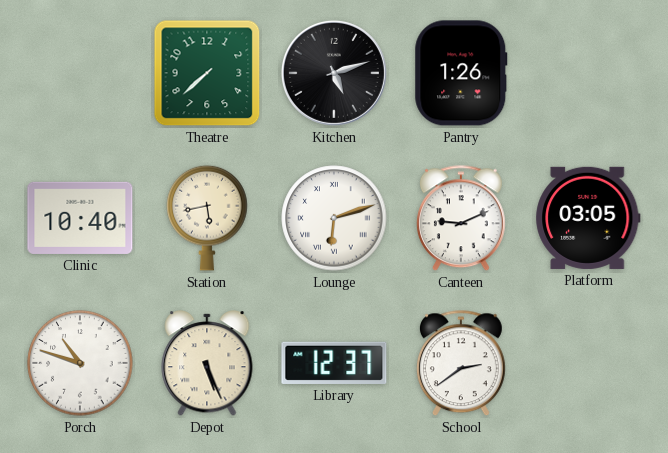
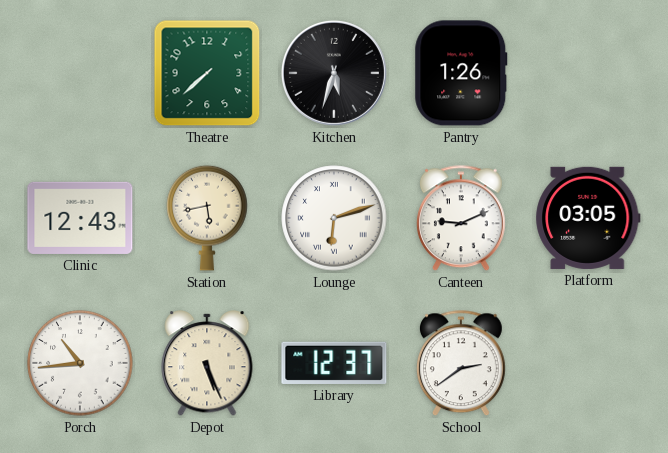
Kitchen: 5:12 -> 5:33 (334, 73)
Clinic: 10:40 -> 12:43 (80, 218)
Porch: 10:48 -> 10:44 (80, 363)
